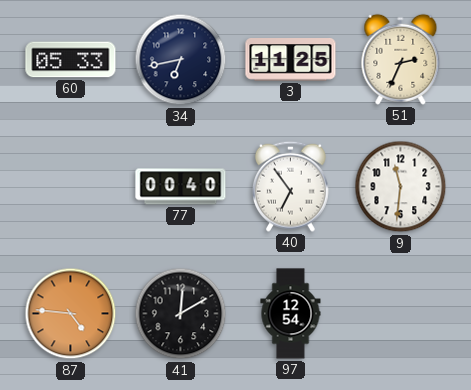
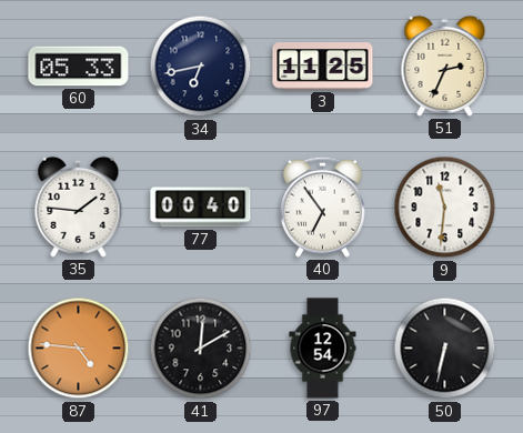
35: none -> 1:46 (79, 207)
50: none -> 6:32 (445, 349)
